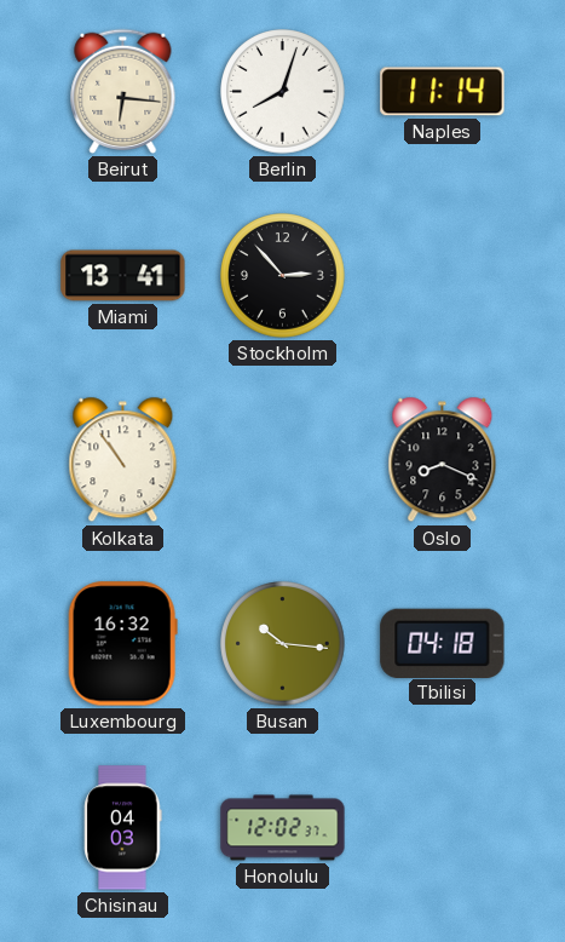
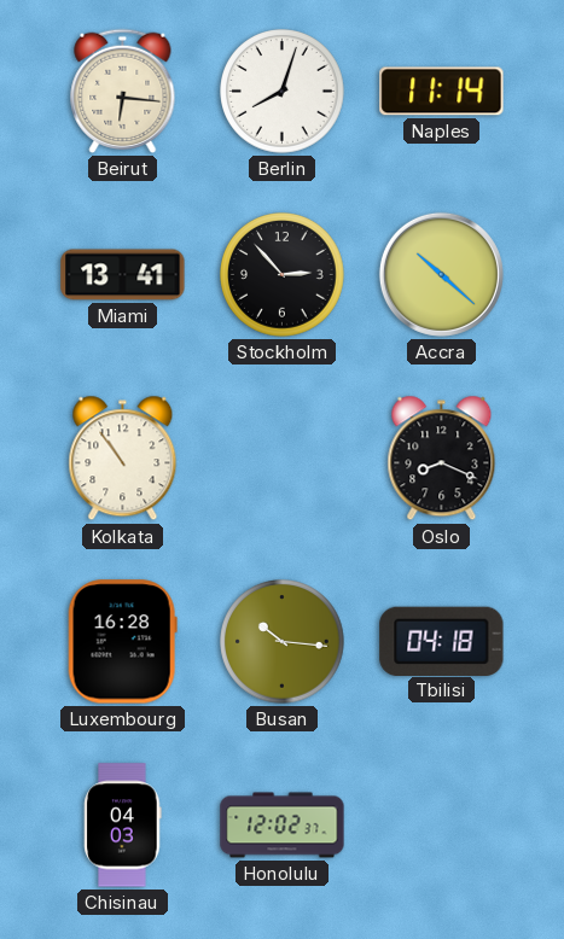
Accra: none -> 10:22 (441, 274)
Luxembourg: 16:32 -> 16:28 (122, 642)
